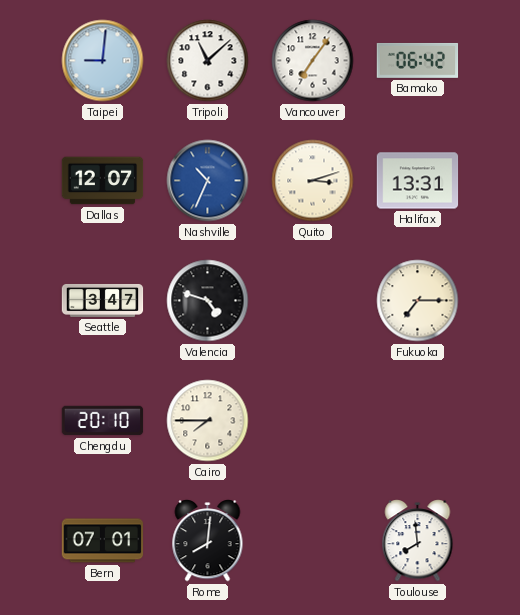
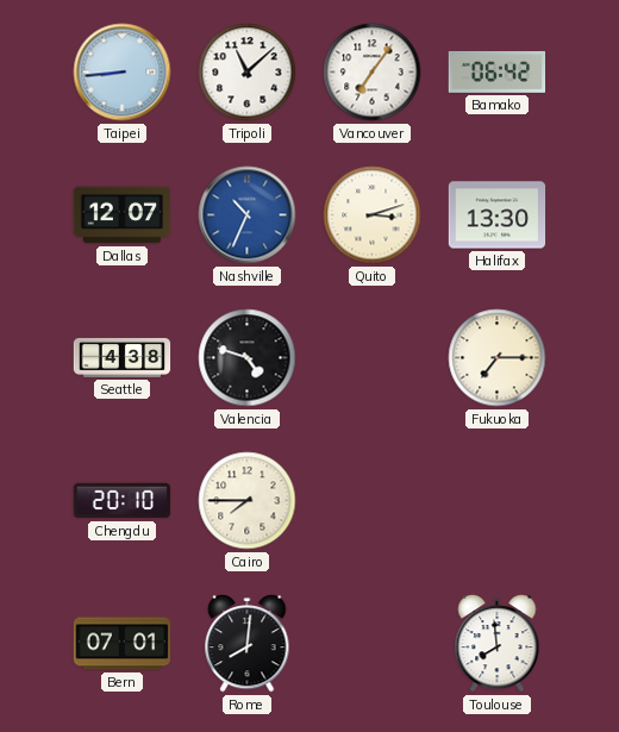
Taipei: 9:01 -> 8:44 (123, 73)
Halifax: 13:31 -> 13:30 (498, 215)
Seattle: 3:47 -> 4:38 (123, 357)
